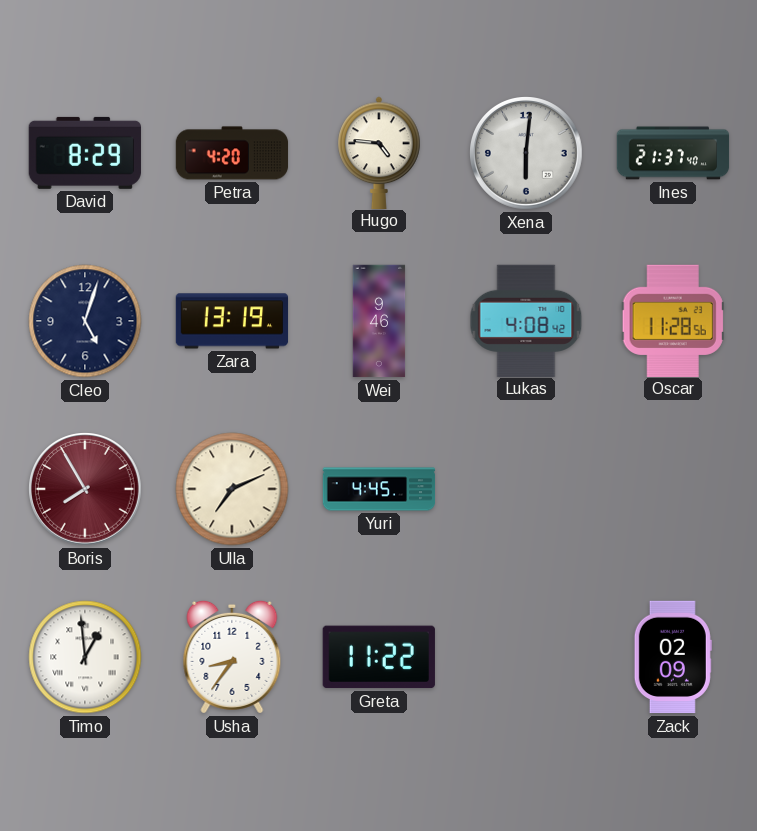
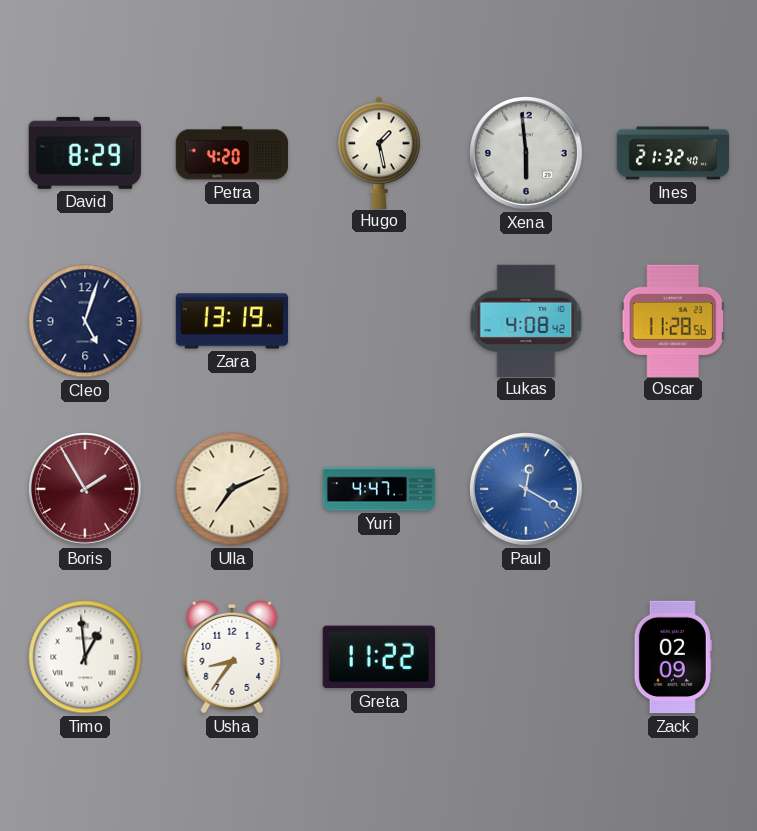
Hugo: 4:46 -> 1:28 (379, 152)
Xena: 6:01 -> 5:59 (527, 154)
Ines: 21:37 -> 21:32 (673, 153)
Wei: 9:46 -> none (379, 321)
Boris: 7:55 -> 1:55 (86, 490)
Yuri: 4:45 -> 4:47 (379, 489)
Paul: none -> 12:20 (527, 490)
